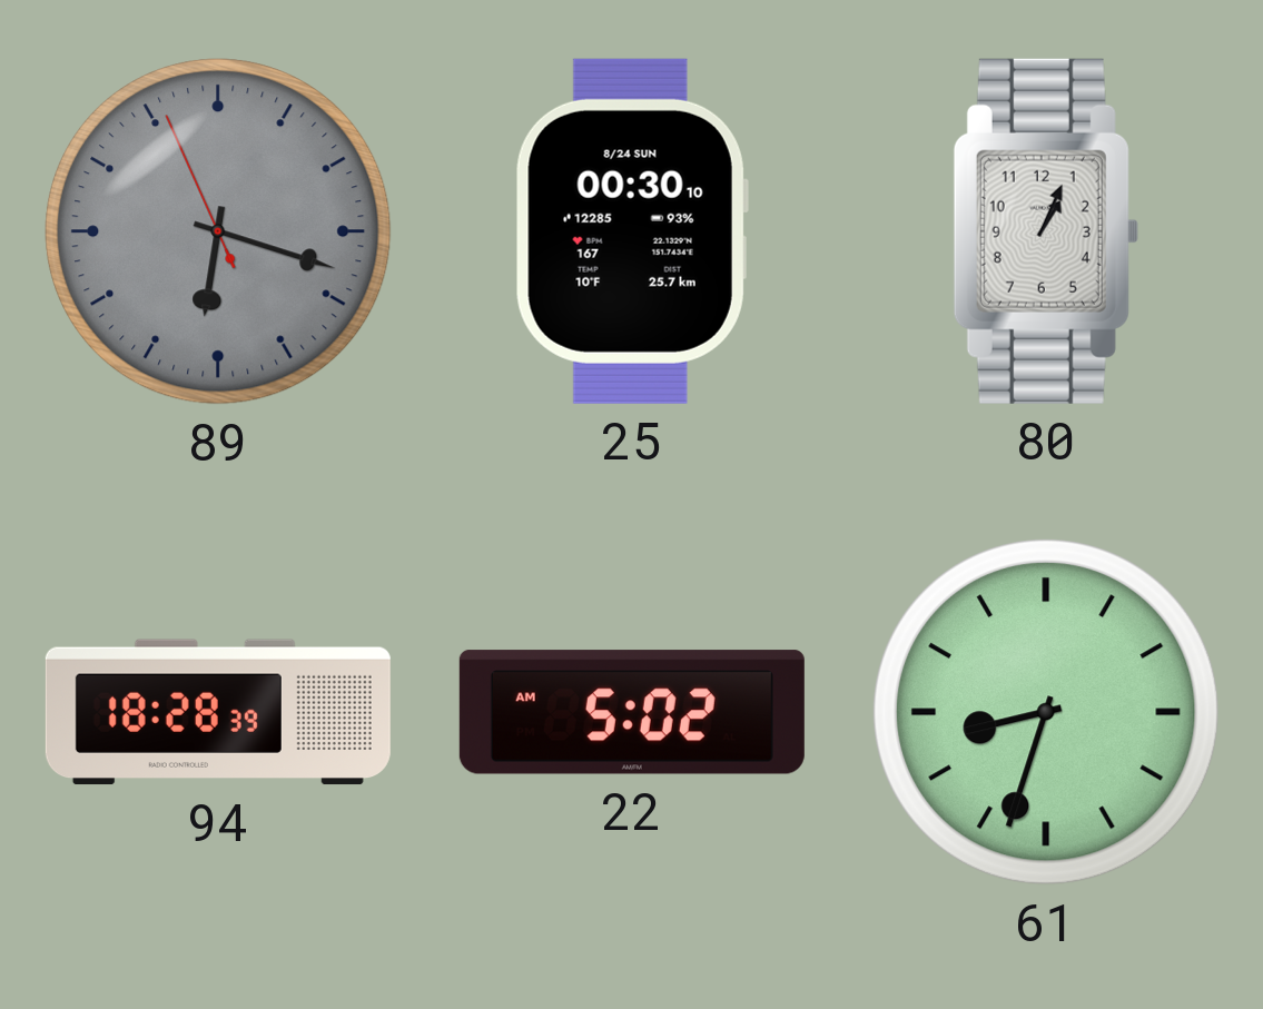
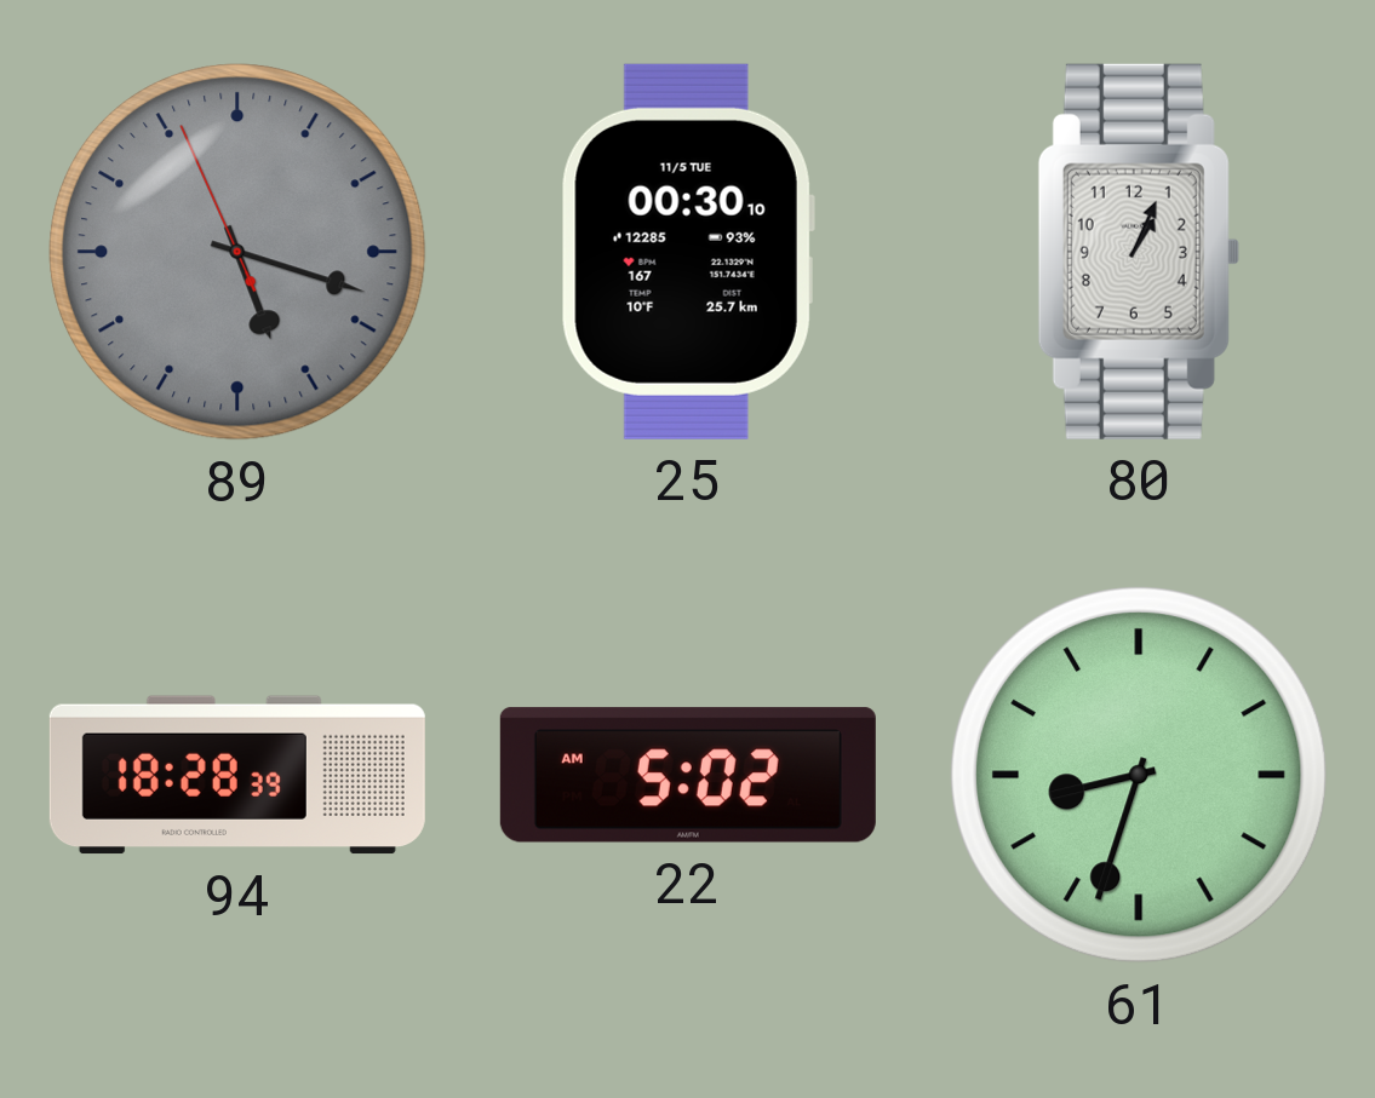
89: 6:17 -> 5:17 (237, 252)
25 date: 8/24 SUN -> 11/5 TUE (688, 252)
